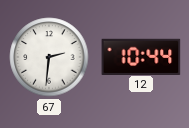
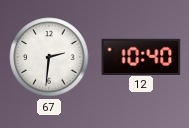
12: 10:44 -> 10:40 (141, 56)
